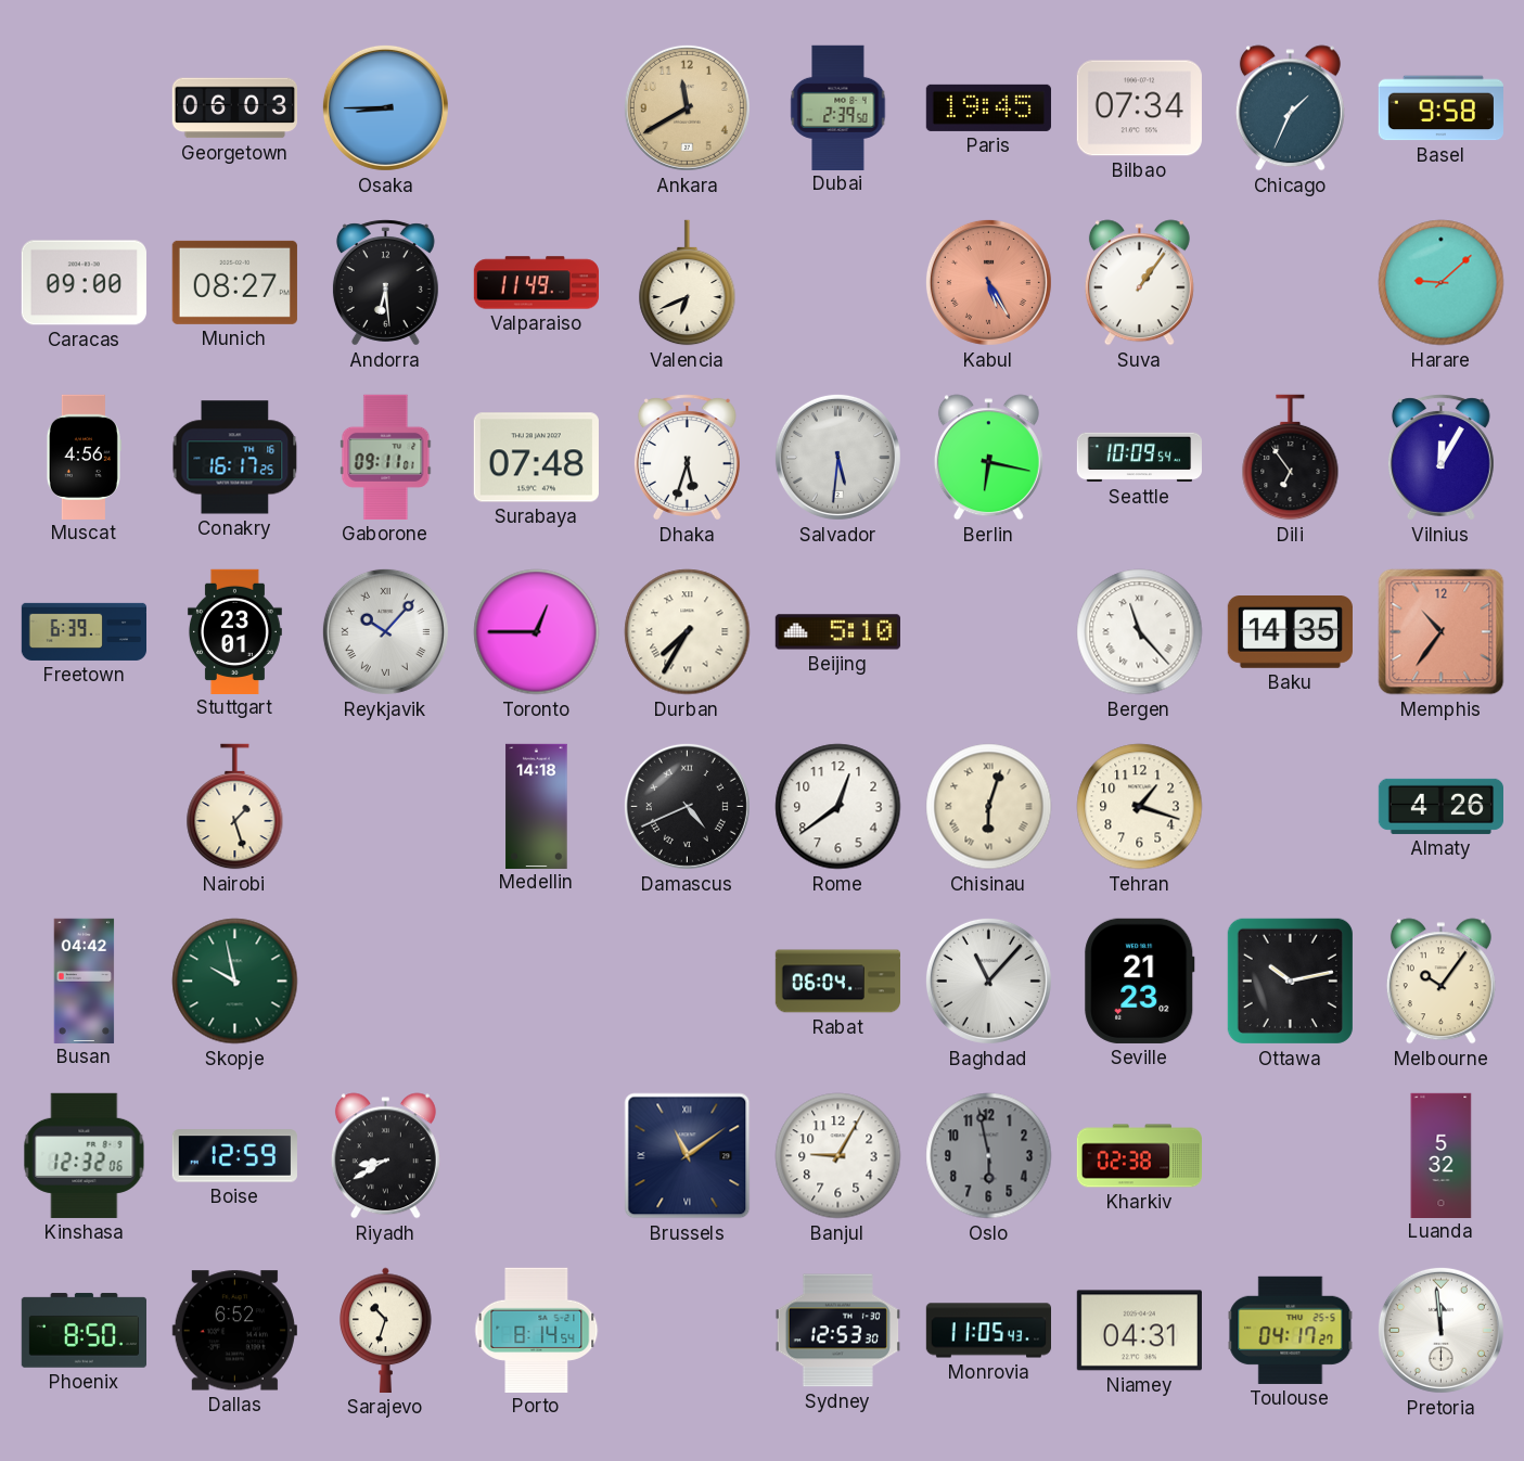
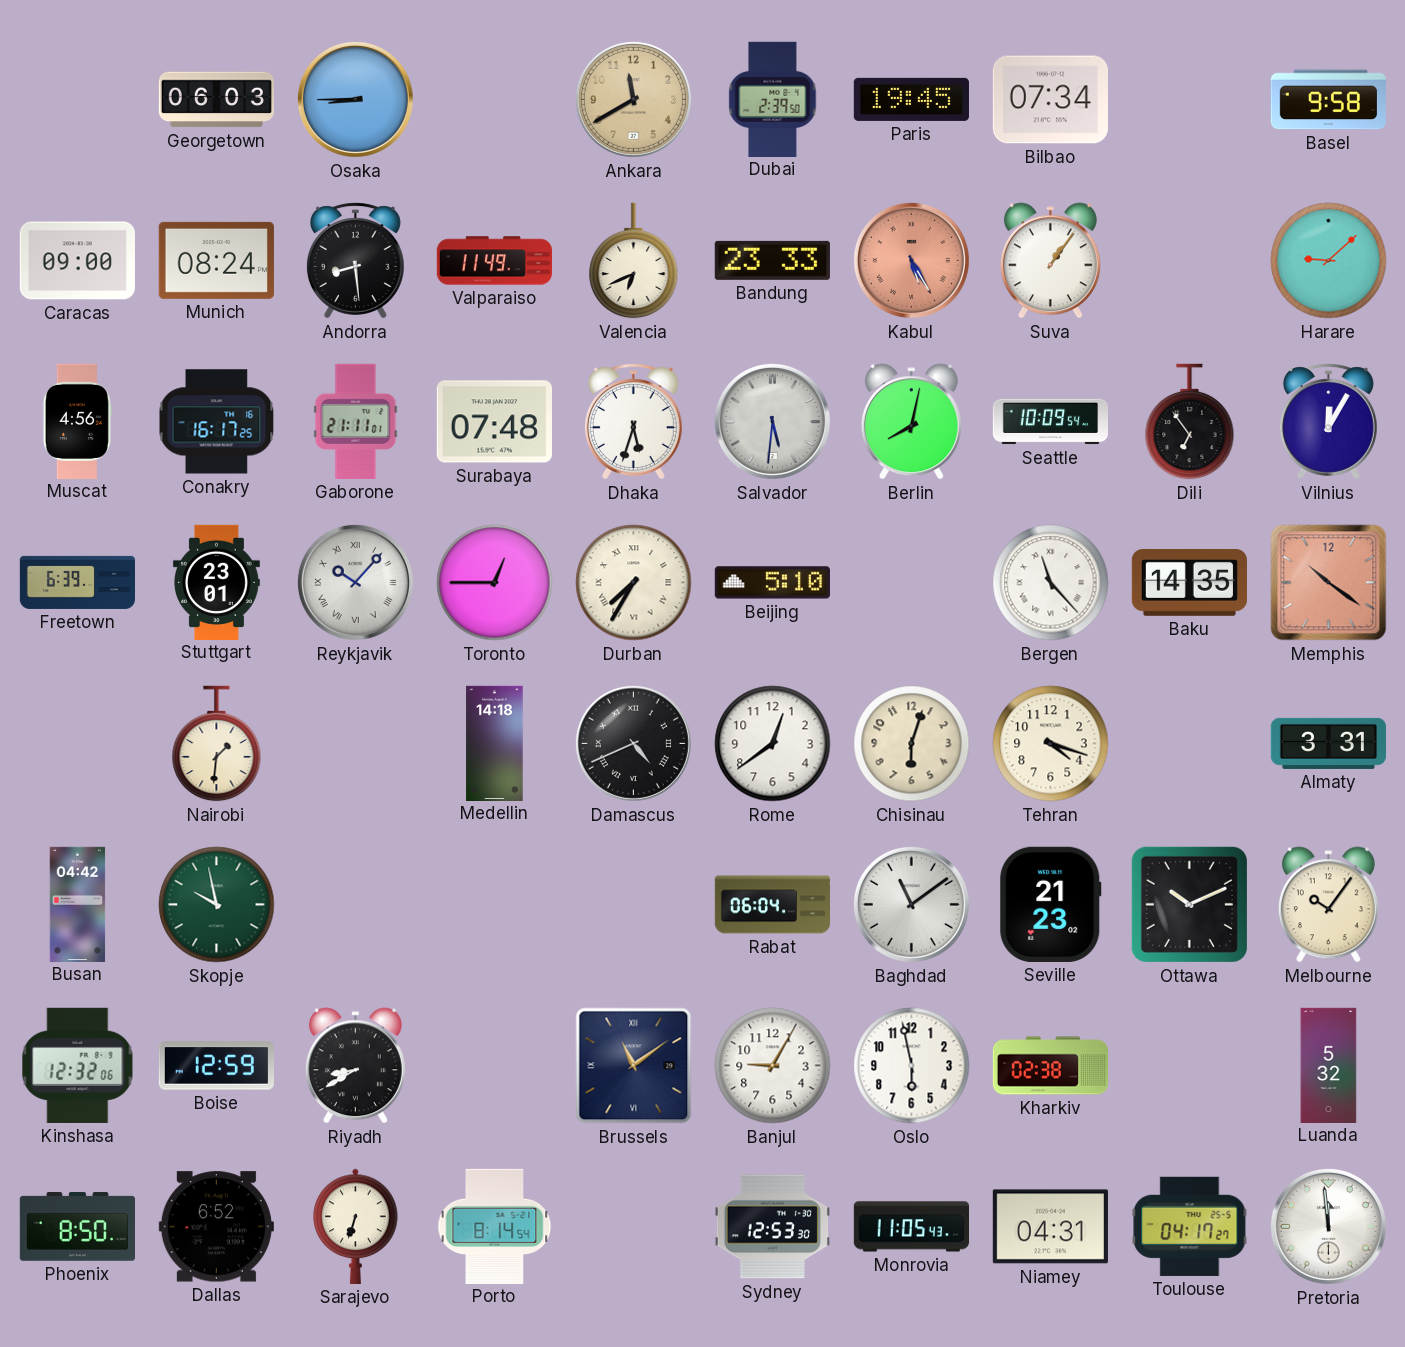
Chicago: 1:34 -> none (1290, 108)
Munich: 08:27 -> 08:24 (216, 260)
Andorra: 6:29 -> 8:29 (355, 261)
Bandung: none -> 23:33 (772, 260)
Gaborone: 09:11 -> 21:11 (356, 421)
Berlin: 6:17 -> 8:02 (911, 422)
Memphis: 10:36 -> 10:21 (1329, 583)
Nairobi: 1:27 -> 1:31 (217, 744)
Chisinau numerals: Roman -> Arabic (912, 744)
Tehran: 1:18 -> 4:18 (1051, 744)
Almaty: 4:26 -> 3:31 (1328, 743)
Baghdad: 11:07 -> 11:09 (911, 904)
Ottawa: 10:13 -> 10:11 (1189, 904)
Oslo dial: grey -> white (912, 1066)
Sarajevo: 10:33 -> 6:33 (356, 1226)
